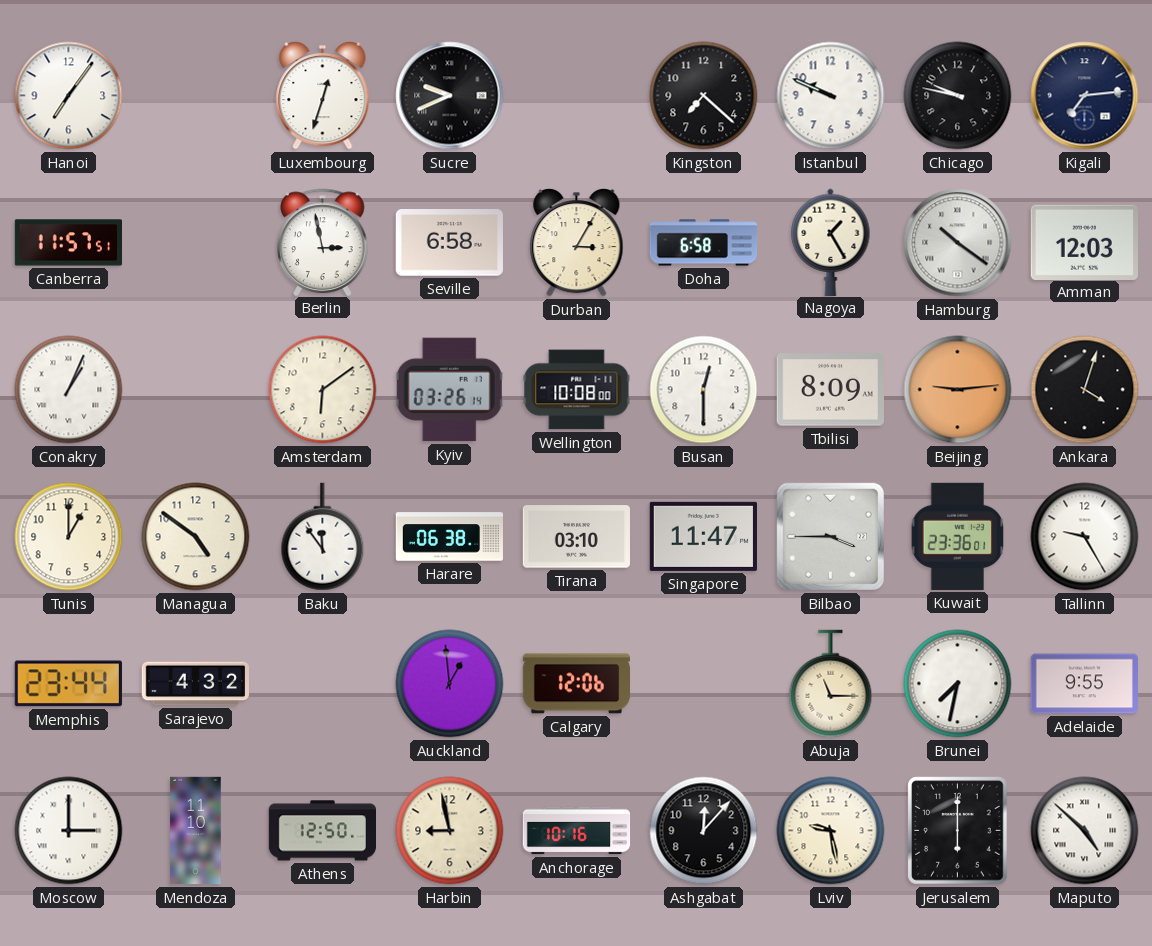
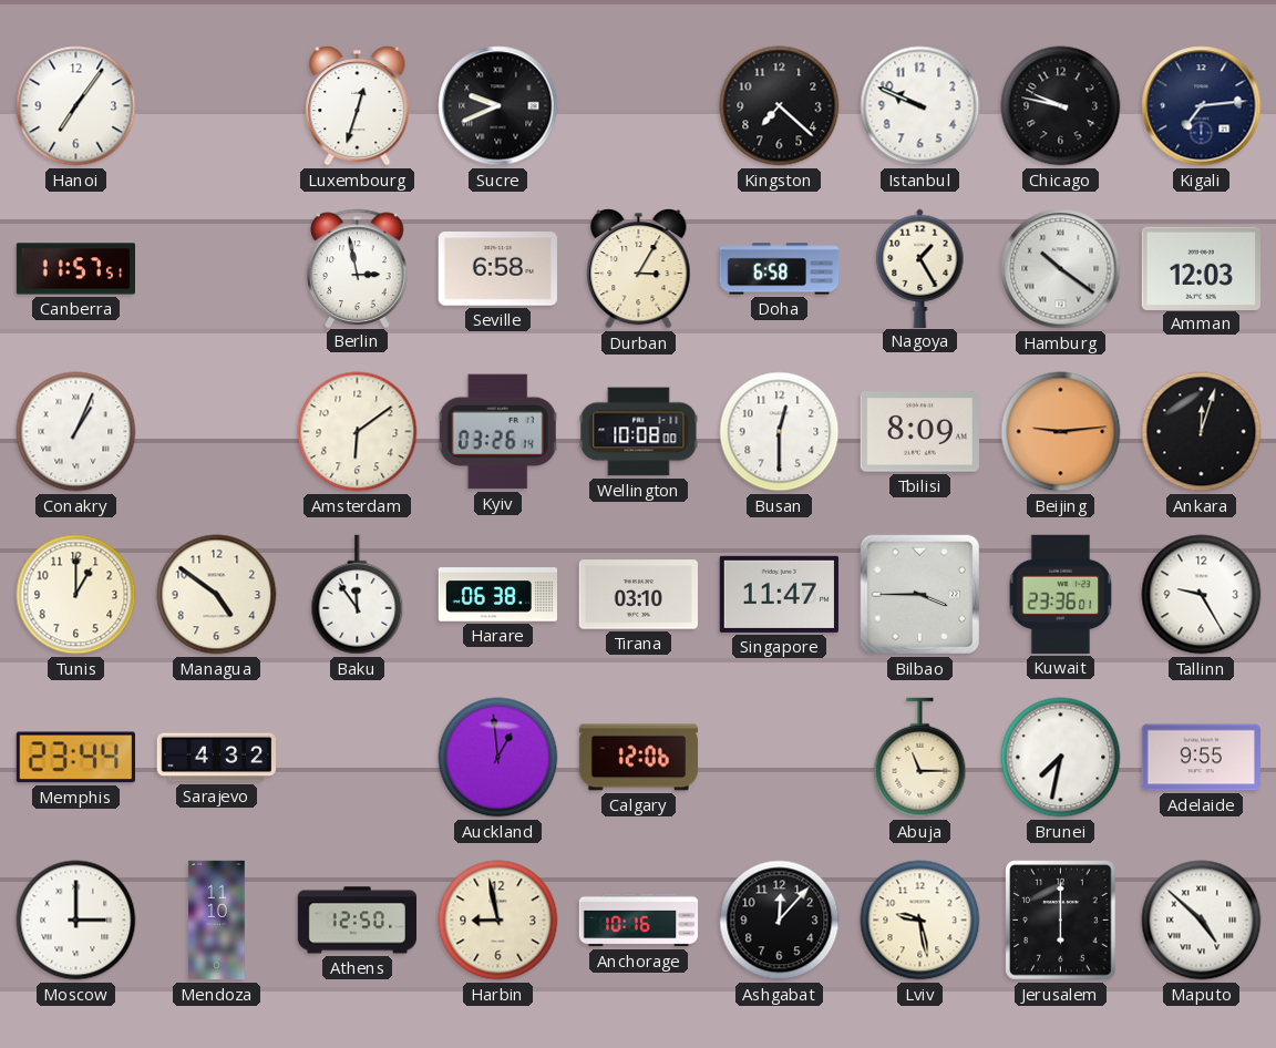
Ankara: 4:03 -> 12:03 (1202, 432)
